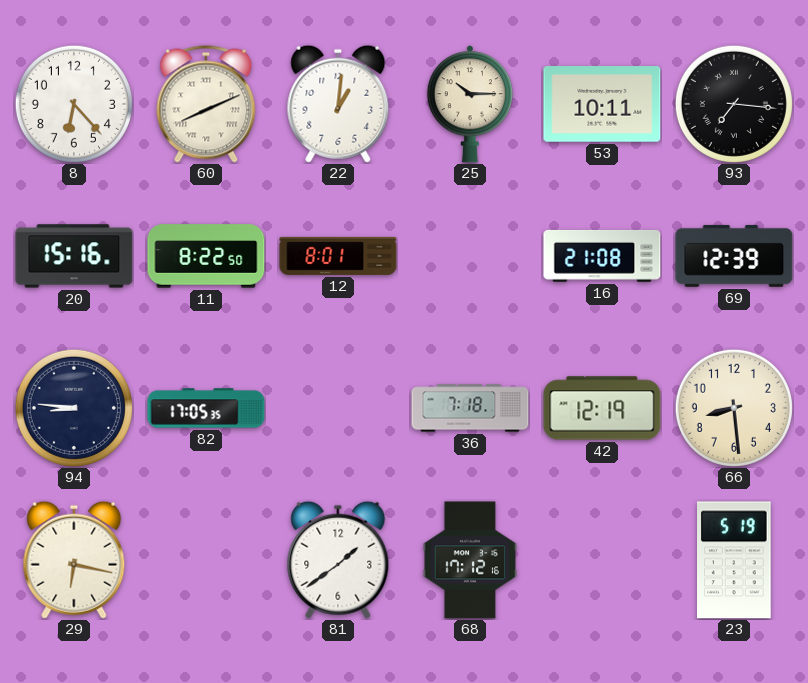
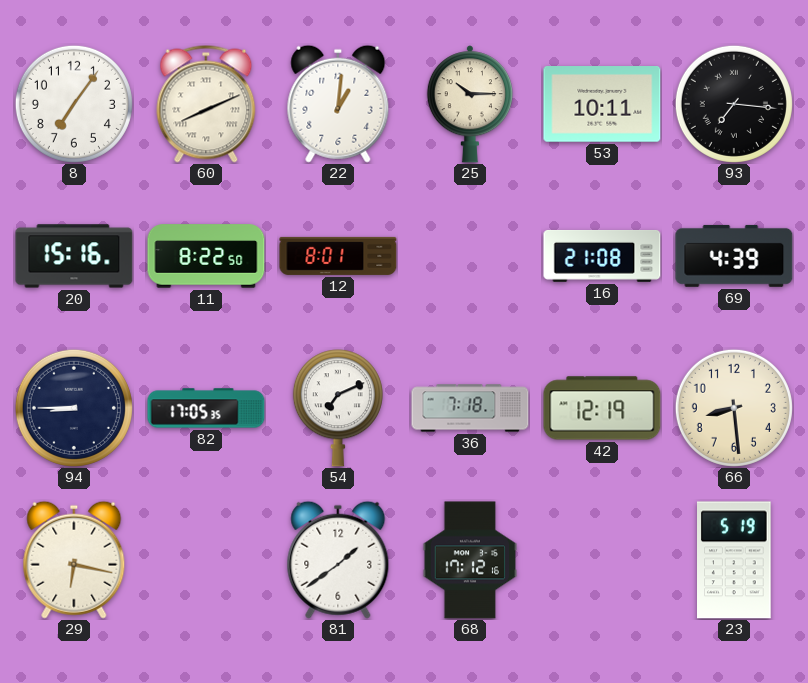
8: 6:23 -> 7:06 (74, 104)
69: 12:39 -> 4:39 (734, 256)
94: 8:46 -> 8:45 (74, 408)
54: none -> 7:11 (338, 408)
